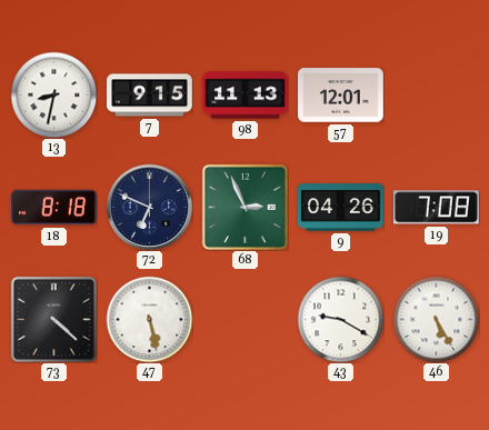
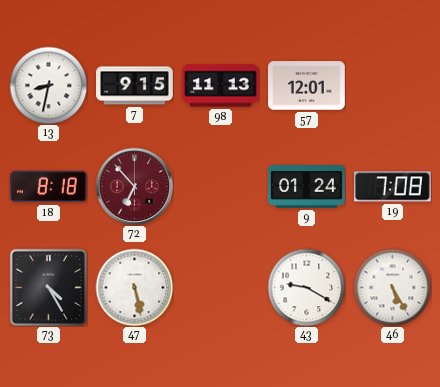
72: 6:49 -> 6:53 (134, 186)
72 dial: navy -> burgundy (134, 186)
68: 2:56 -> none (244, 207)
9: 04:26 -> 01:24 (307, 187)
73: 4:22 -> 4:25 (48, 287)
